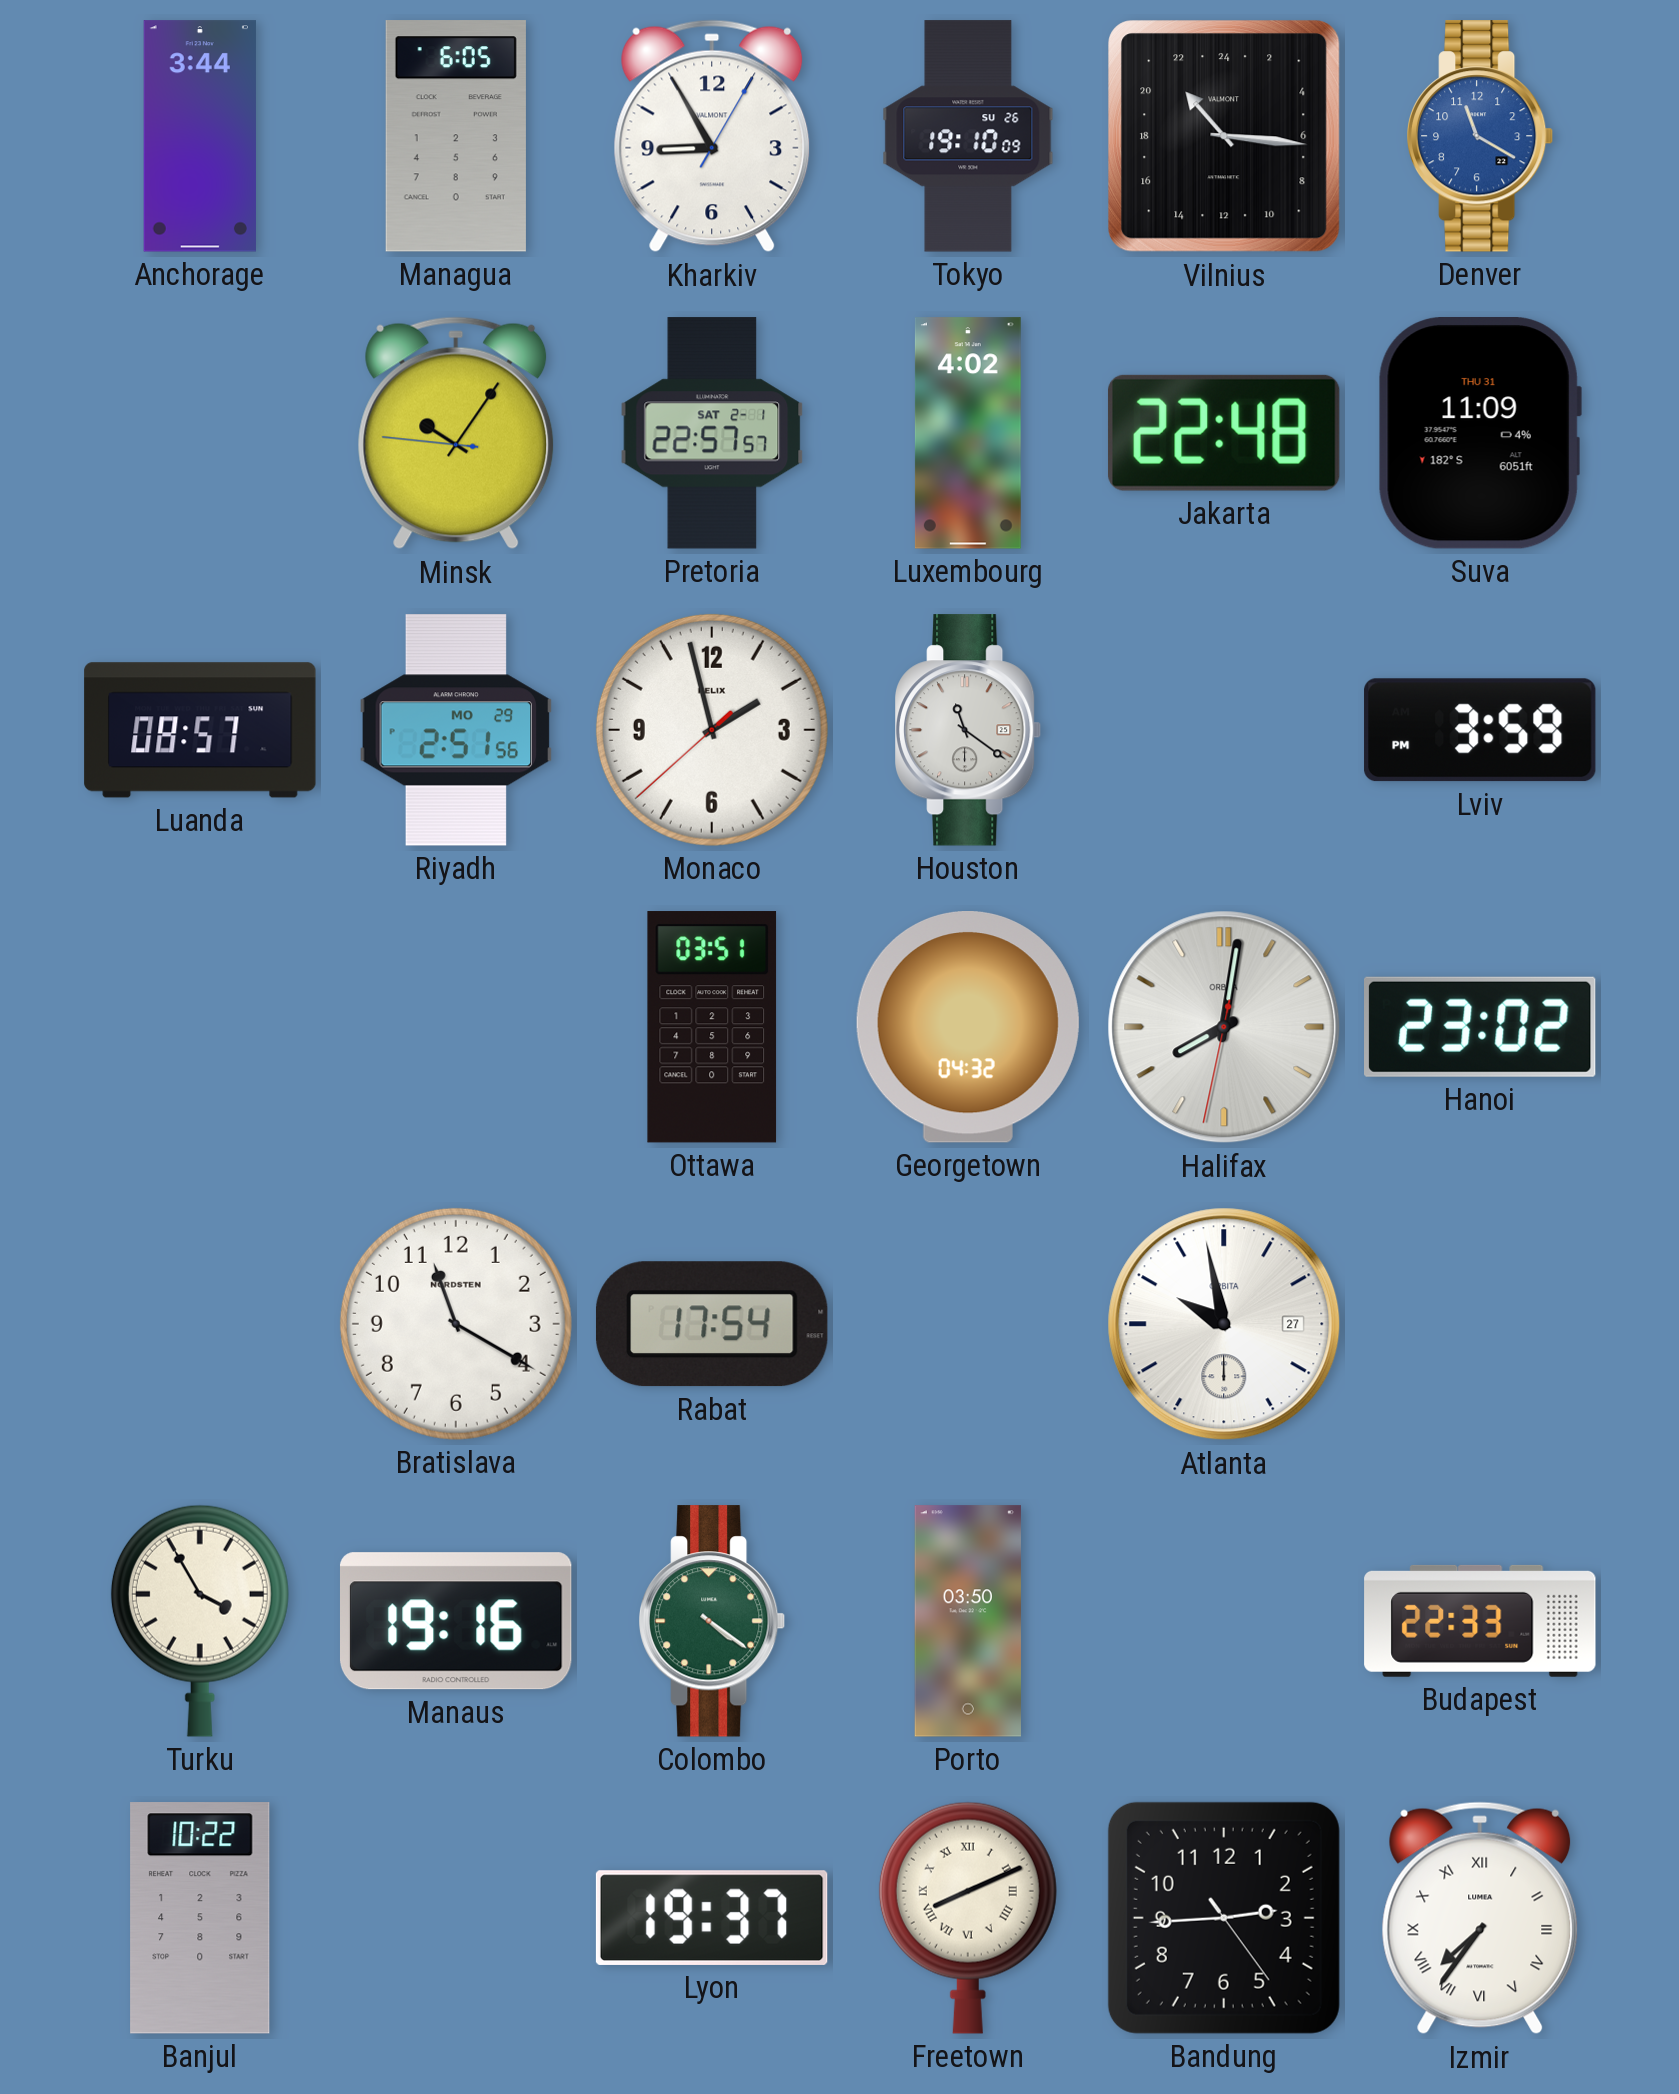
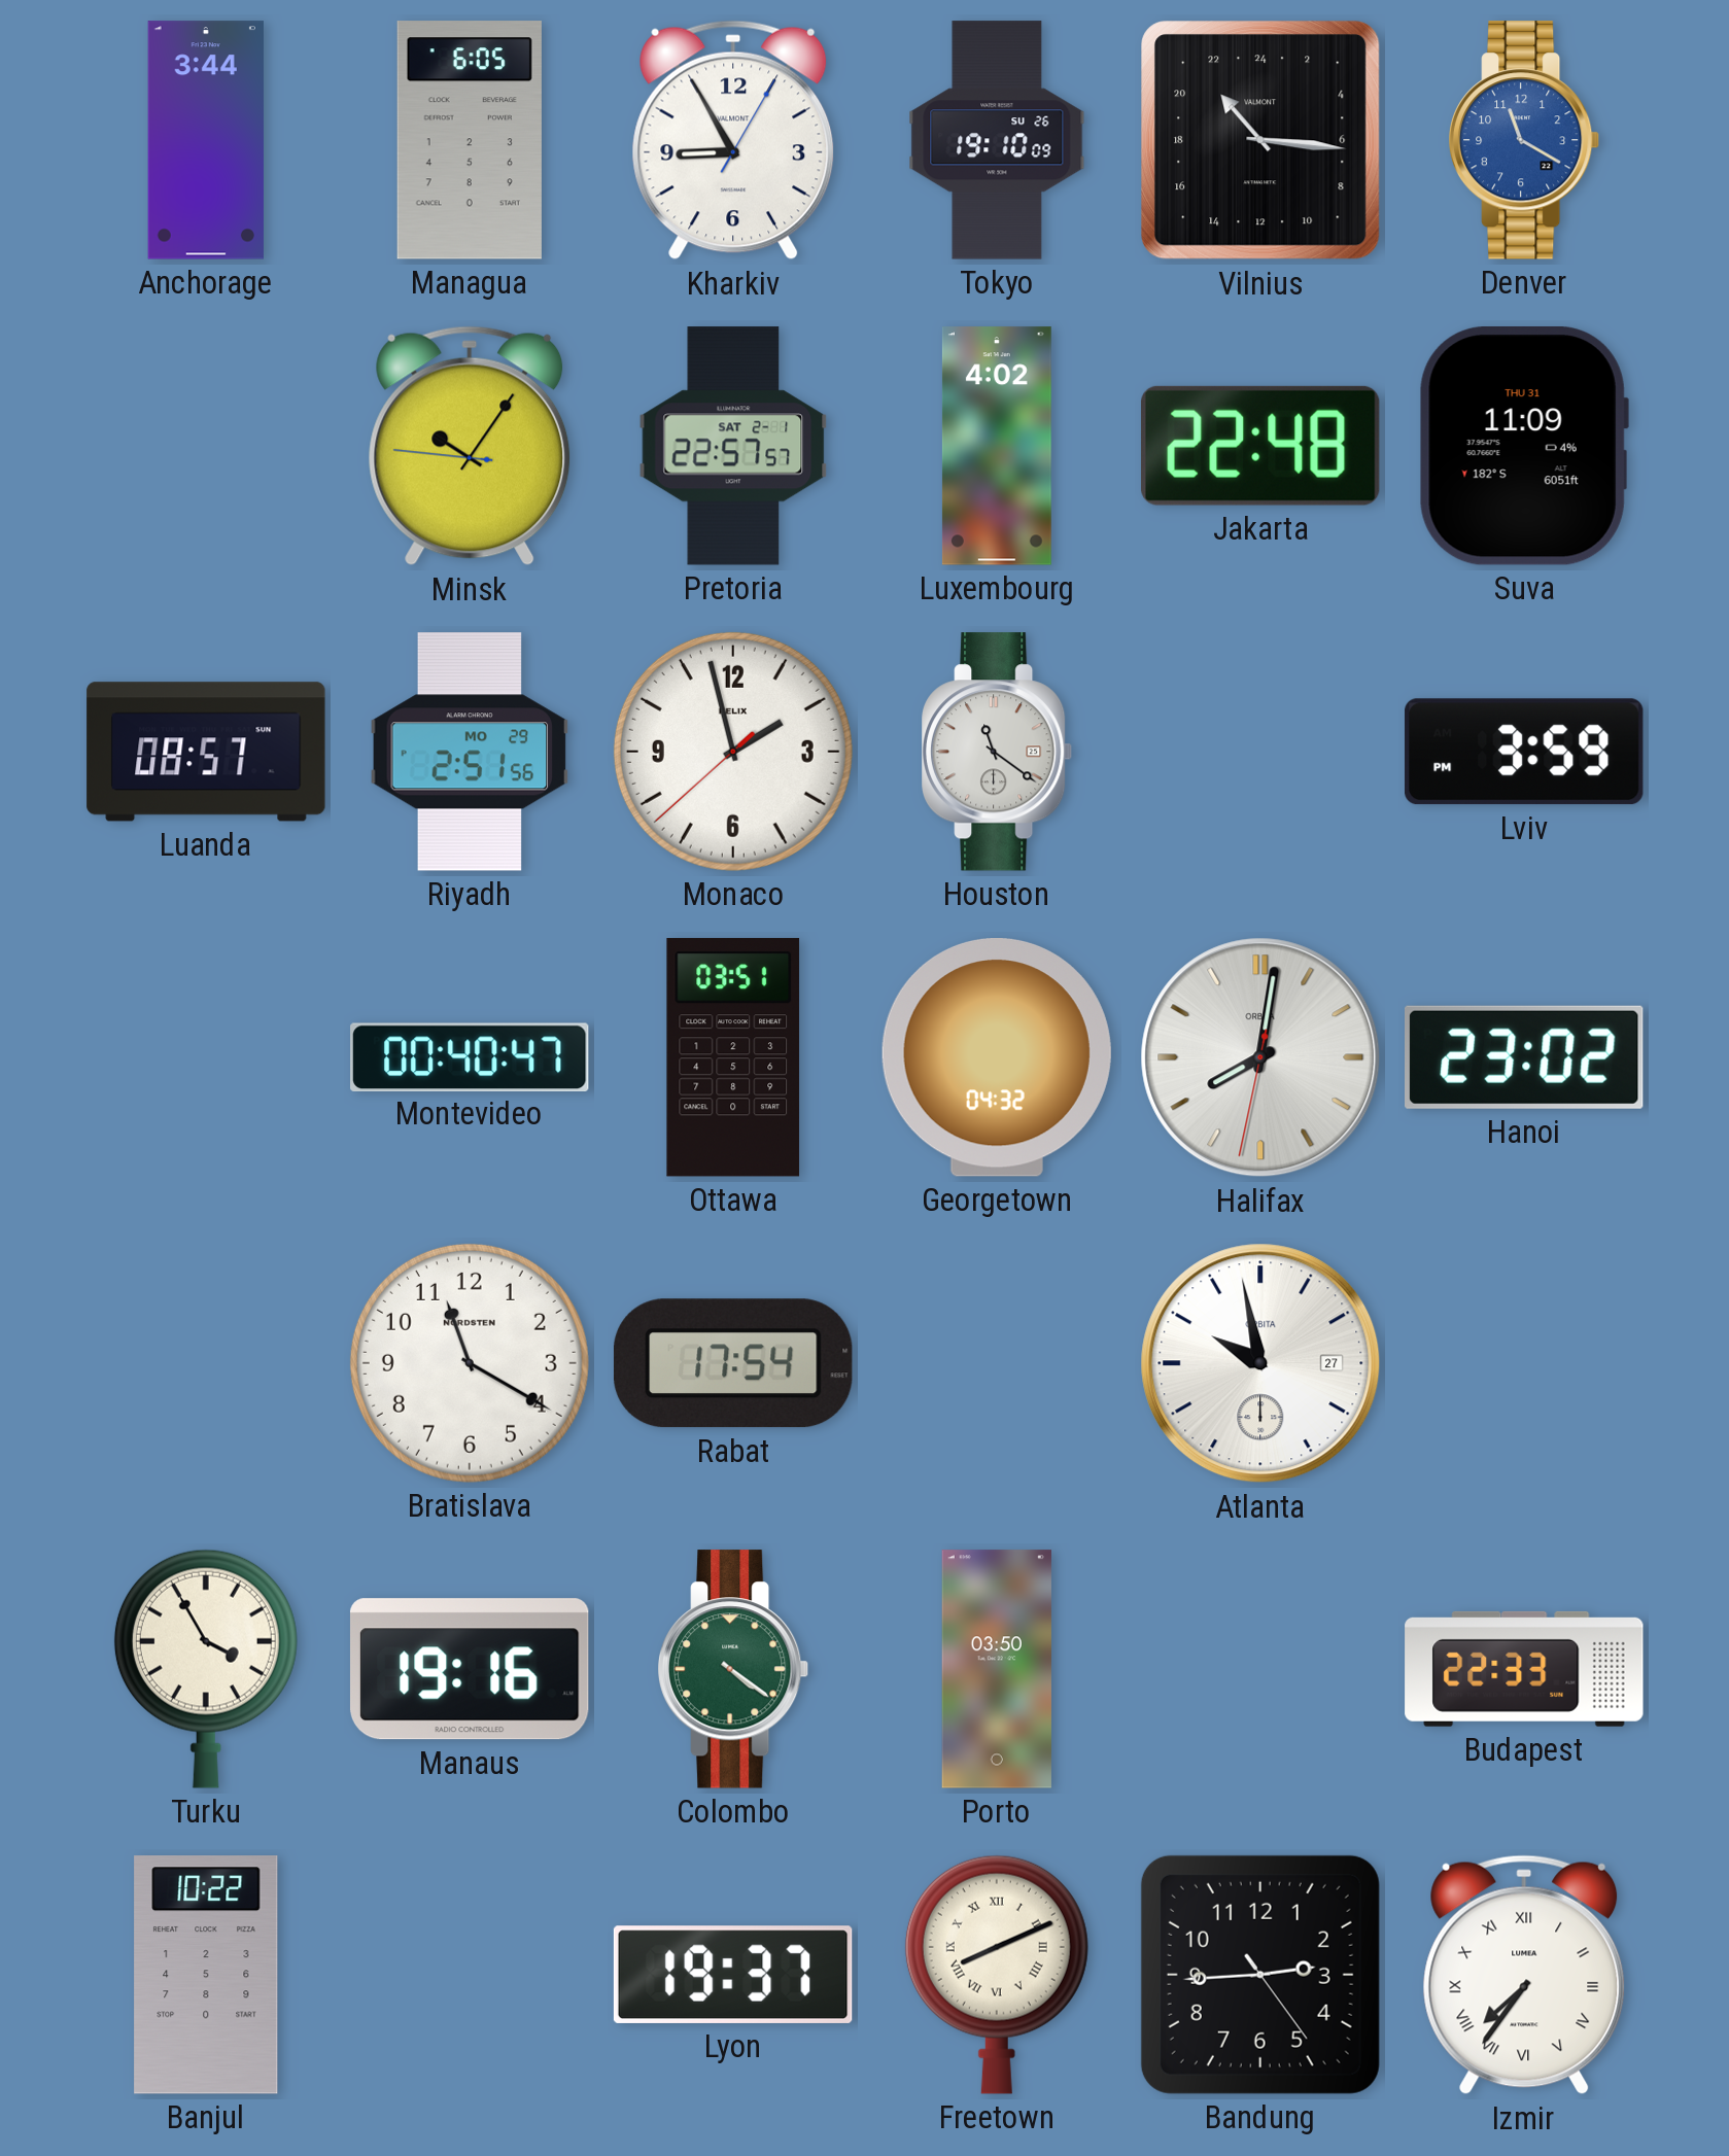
Montevideo: none -> 00:40 (470, 1056)
